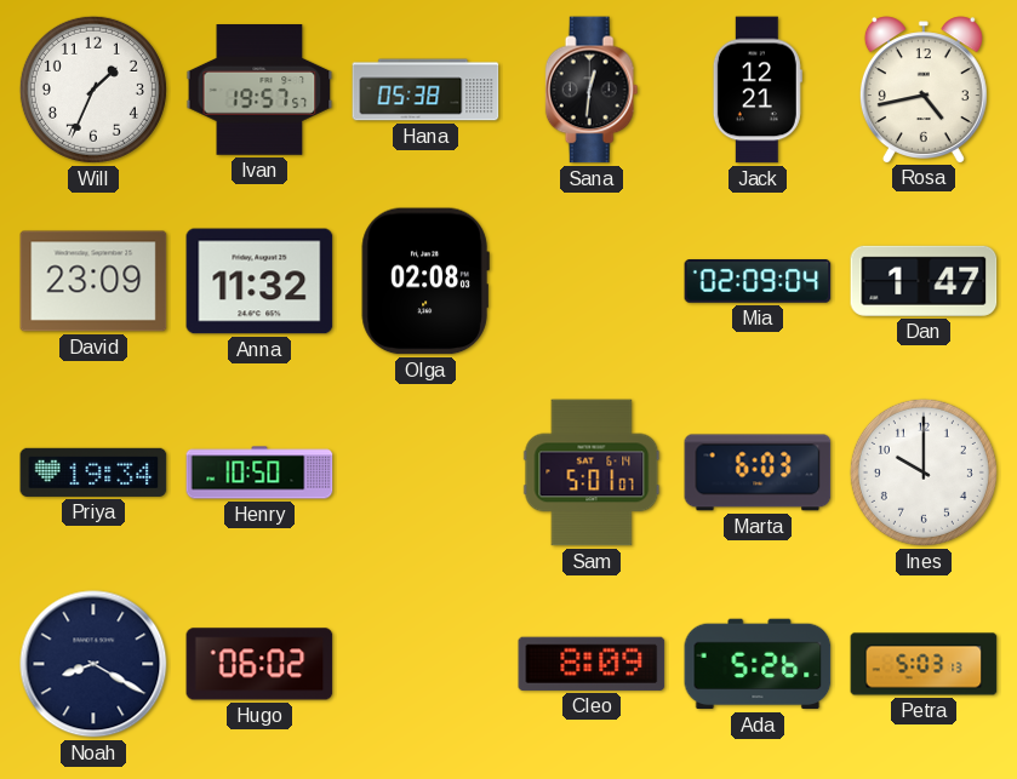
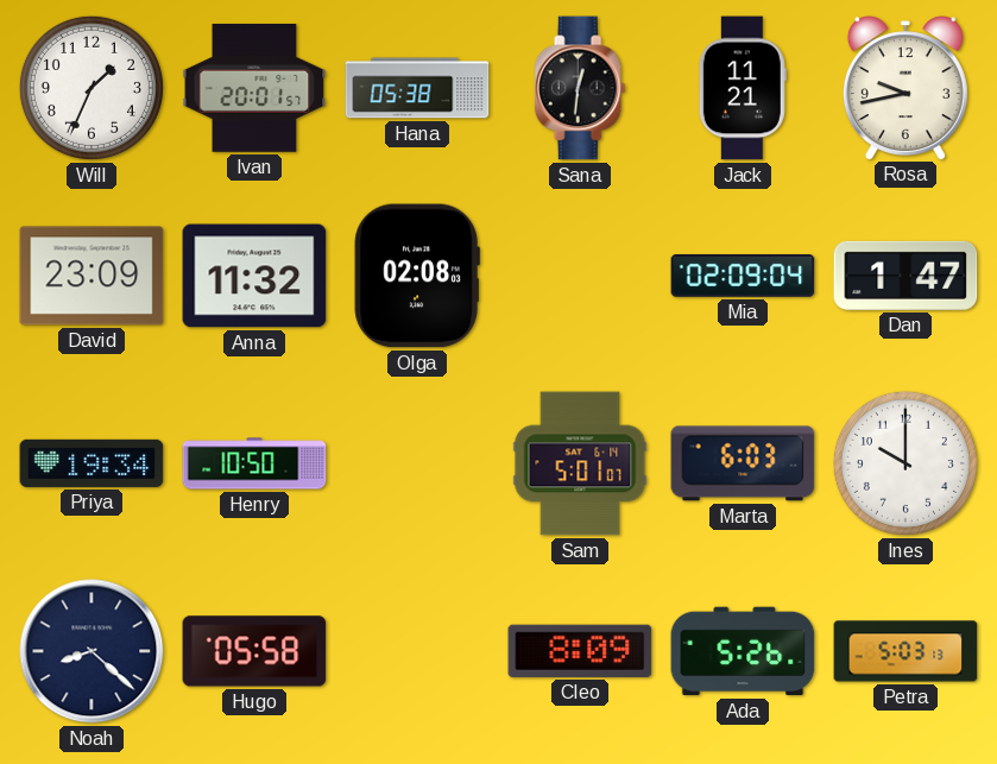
Ivan: 19:57 -> 20:01 (254, 89)
Jack: 12:21 -> 11:21 (743, 88)
Rosa: 4:43 -> 9:43 (905, 88)
Noah: 8:20 -> 8:22 (92, 651)
Hugo: 06:02 -> 05:58 (254, 651)
